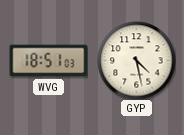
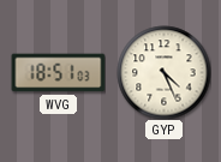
GYP: 4:28 -> 4:26 (163, 72)
